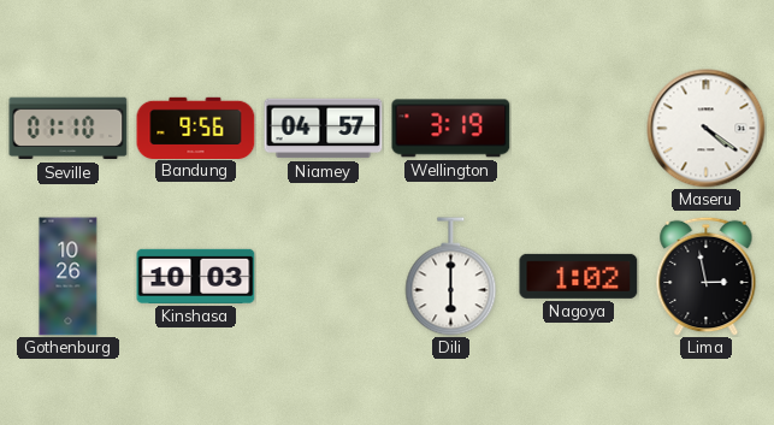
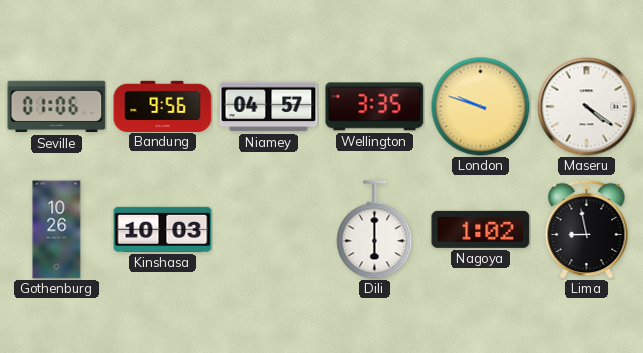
Seville: 01:10 -> 01:06 (57, 107)
Wellington: 3:19 -> 3:35 (375, 107)
London: none -> 9:48 (481, 107)
Lima: 2:58 -> 8:58 (587, 229)
